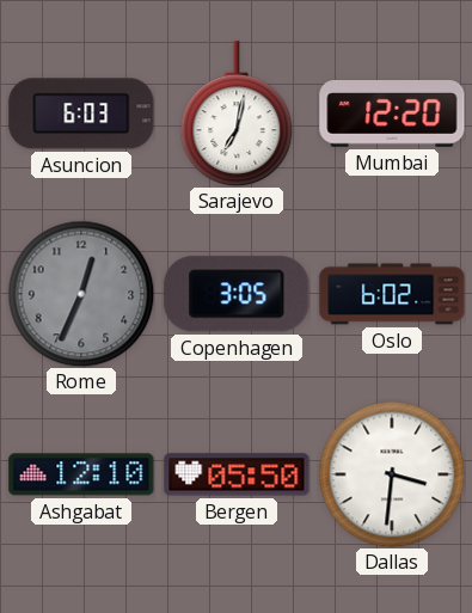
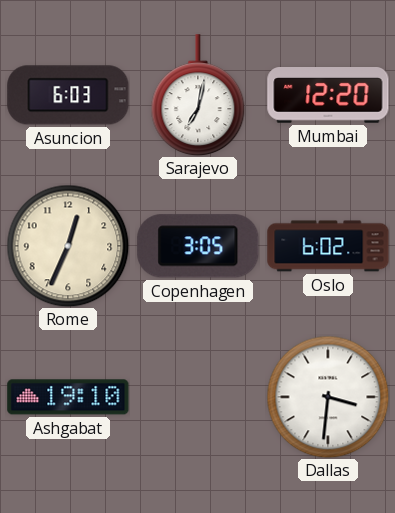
Rome dial: grey -> cream (68, 246)
Ashgabat: 12:10 -> 19:10 (68, 397)
Bergen: 05:50 -> none (237, 474)
